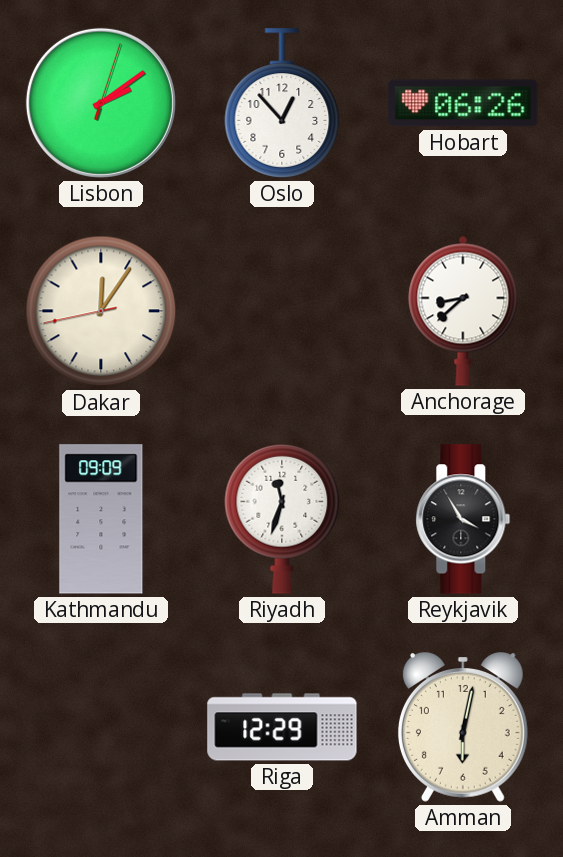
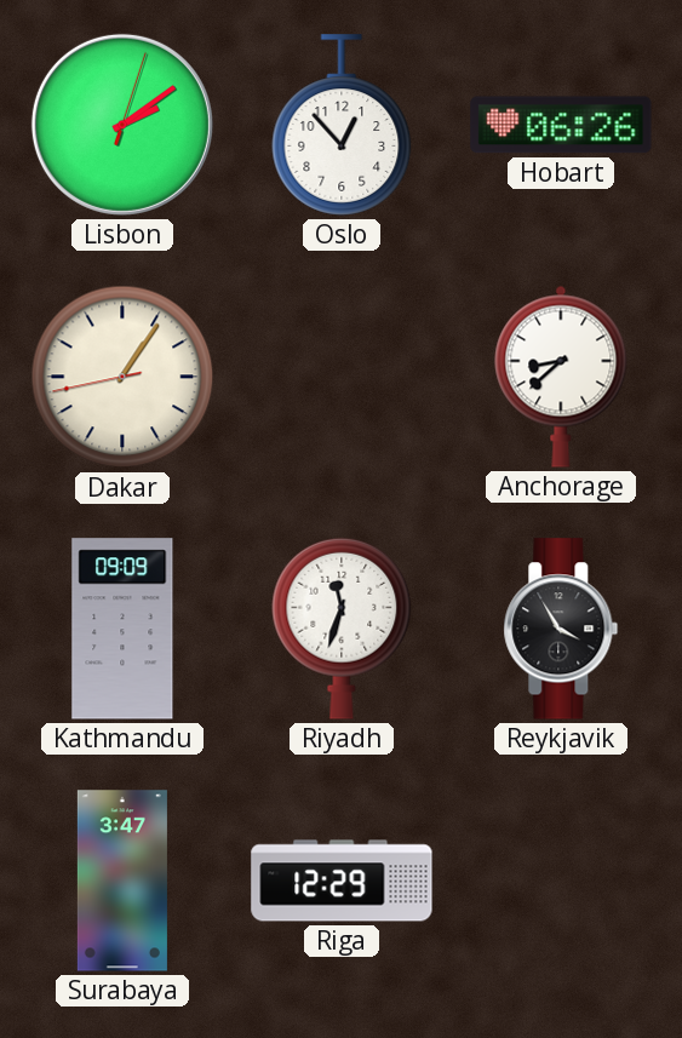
Dakar: 12:05 -> 1:05 (122, 377)
Surabaya: none -> 3:47 (122, 881)
Amman: 6:02 -> none (463, 727)
